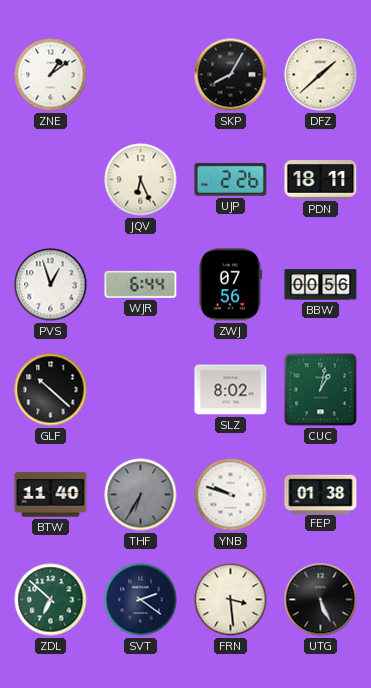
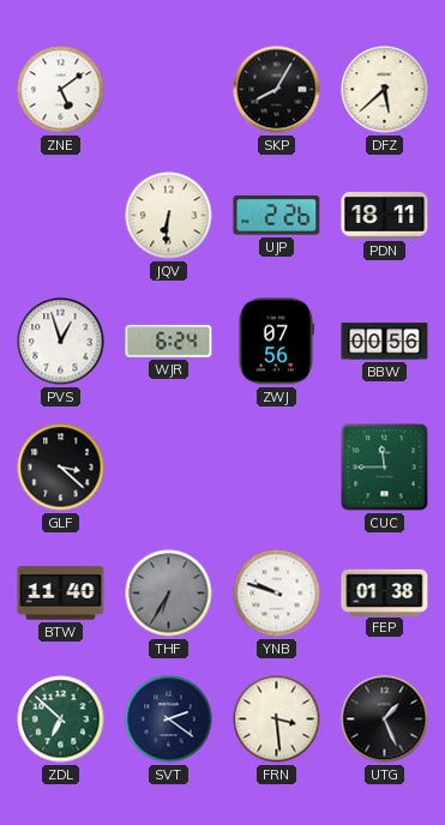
ZNE: 1:09 -> 5:09 (61, 90)
DFZ: 1:38 -> 5:38 (385, 90)
JQV: 6:26 -> 6:31 (169, 216)
WJR: 6:44 -> 6:24 (169, 341)
GLF: 10:22 -> 3:22 (61, 468)
SLZ: 8:02 -> none (231, 390)
CUC: 1:02 -> 11:45 (385, 468)
UTG: 5:26 -> 1:26 (385, 719)
